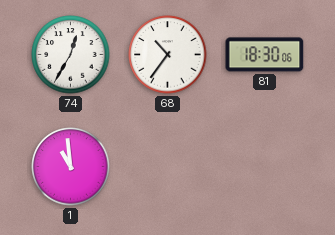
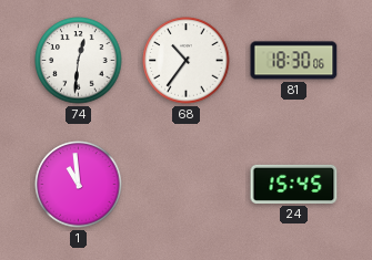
74: 12:35 -> 12:31 (79, 61)
24: none -> 15:45 (294, 184)
